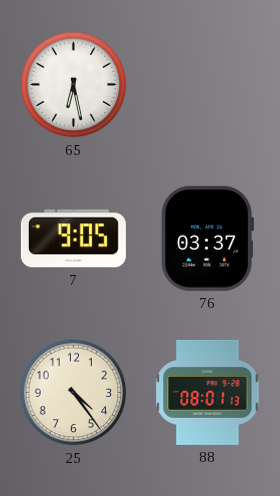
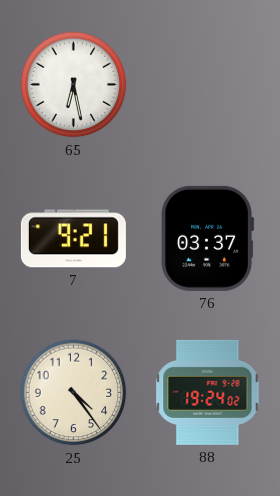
7: 9:05 -> 9:21 (73, 239)
88: 08:01 -> 19:24 (208, 392)
